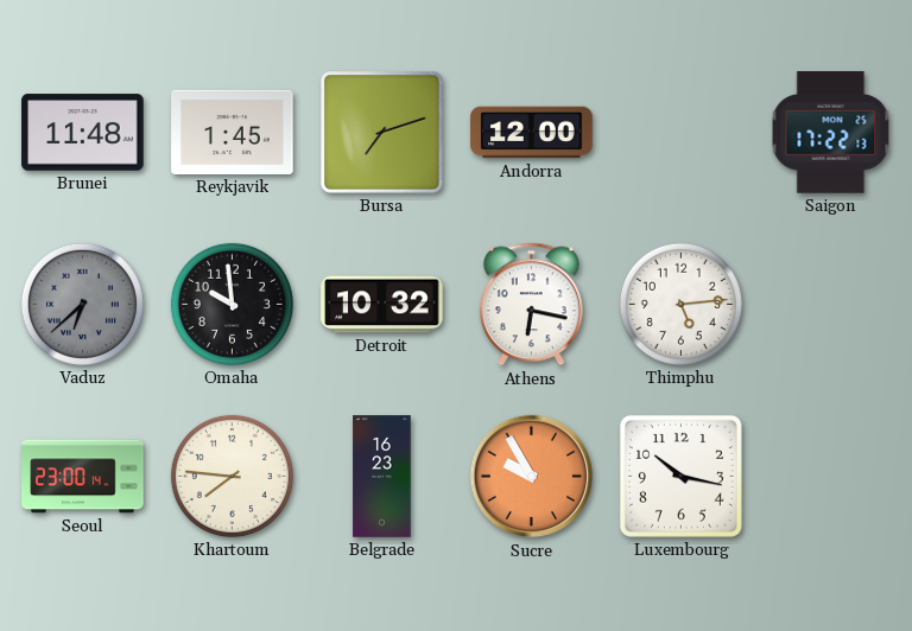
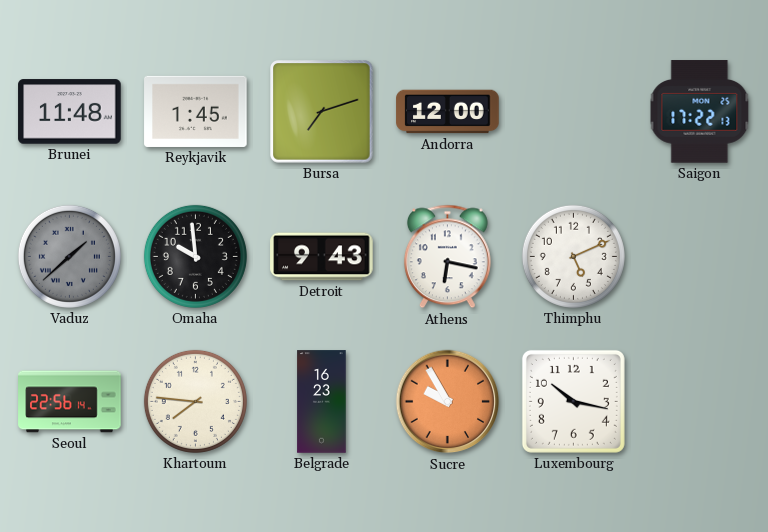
Vaduz: 6:38 -> 1:38 (69, 256)
Detroit: 10:32 -> 9:43 (322, 257)
Thimphu: 5:14 -> 5:11 (573, 256)
Seoul: 23:00 -> 22:56 (70, 402)
